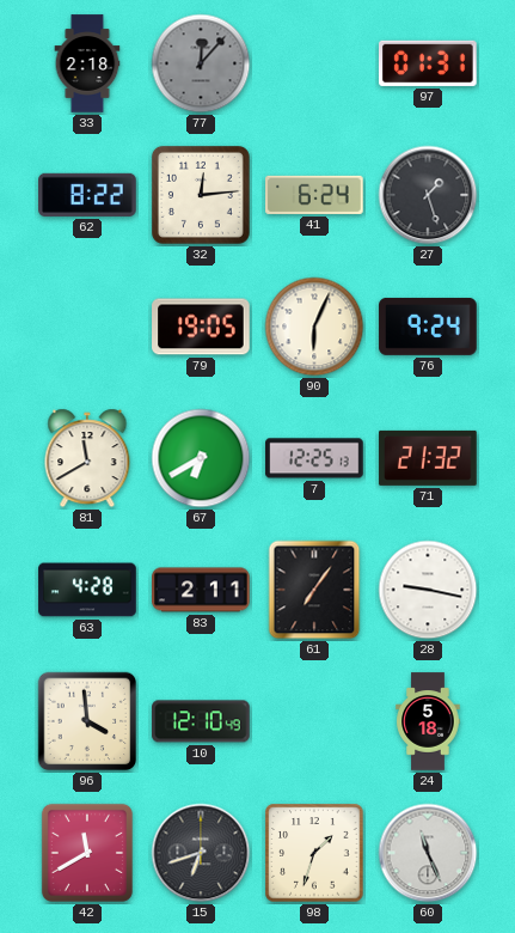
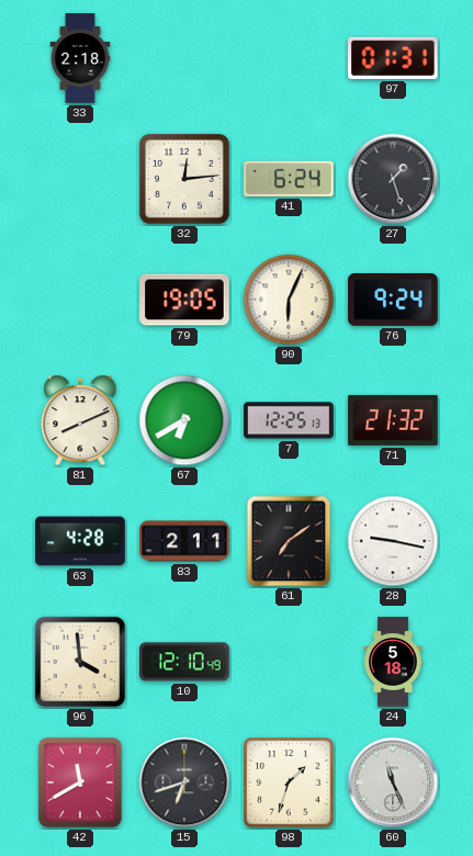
77: 12:07 -> none (201, 63)
62: 8:22 -> none (87, 195)
81: 11:40 -> 8:11 (80, 420)
61: 7:06 -> 7:09 (289, 541)
